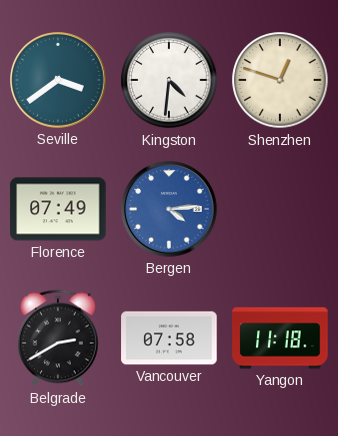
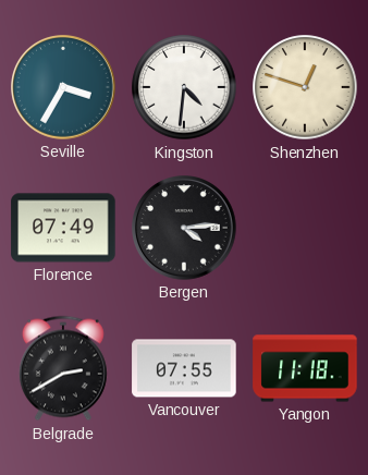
Seville: 3:39 -> 3:35 (63, 87)
Bergen dial: blue -> black (184, 228)
Vancouver: 07:58 -> 07:55 (184, 368)
